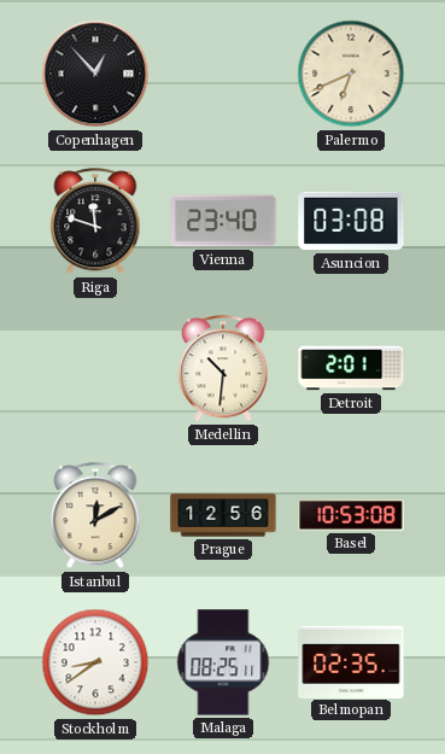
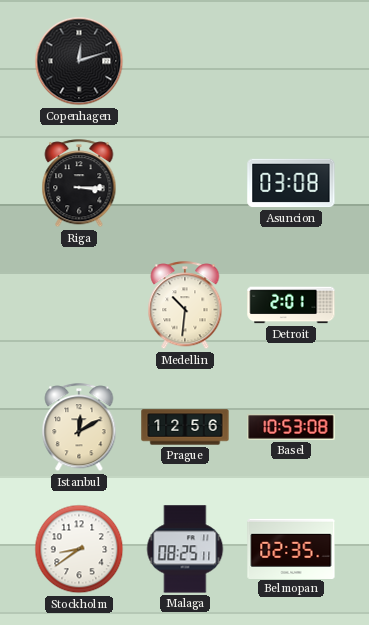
Copenhagen: 12:53 -> 12:12 (79, 61)
Palermo: 6:41 -> none (351, 74)
Riga: 11:48 -> 3:15 (79, 184)
Vienna: 23:40 -> none (223, 221)
